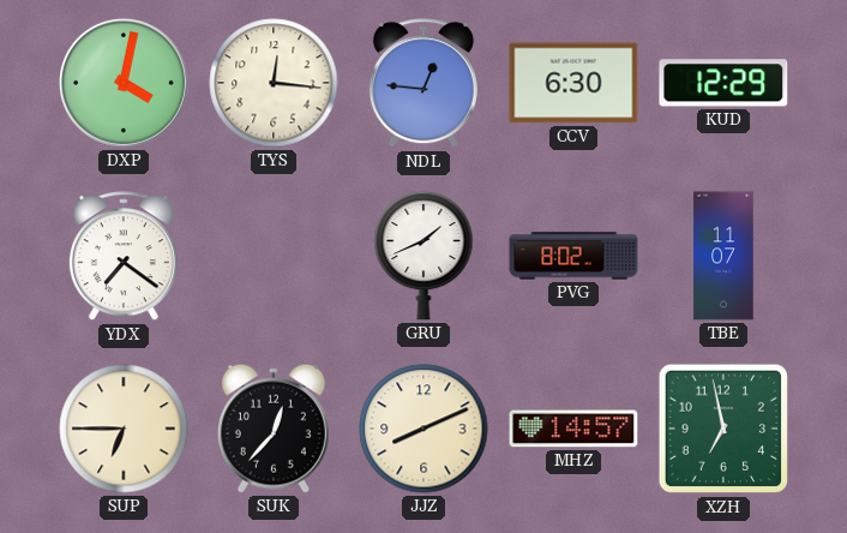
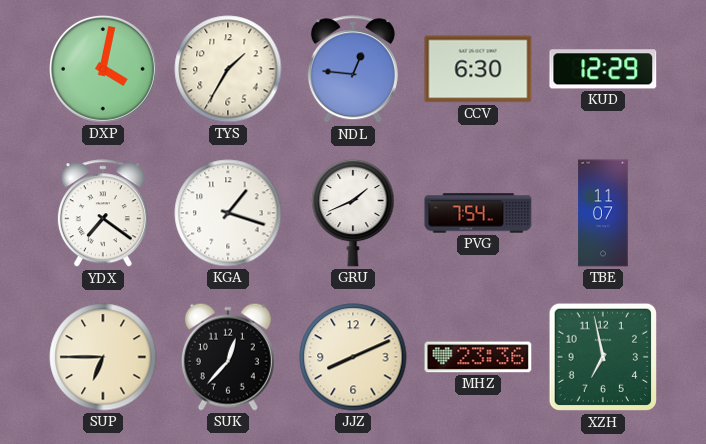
TYS: 12:16 -> 1:35 (228, 69)
KGA: none -> 1:18 (228, 213)
PVG: 8:02 -> 7:54 (478, 213)
MHZ: 14:57 -> 23:36 (478, 357)
